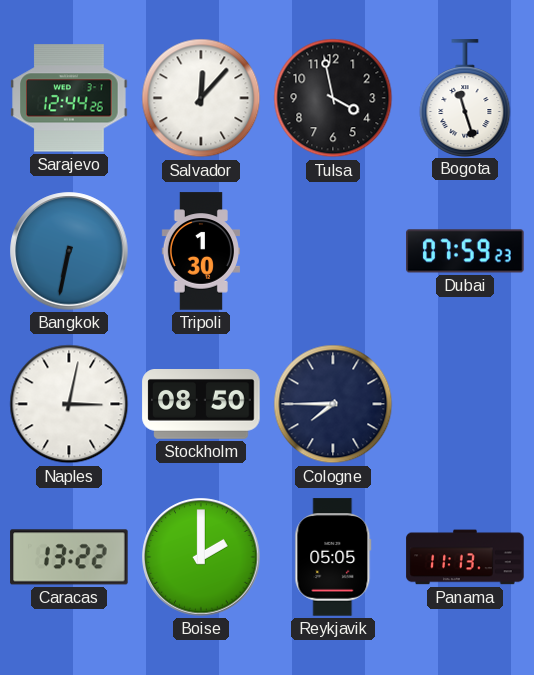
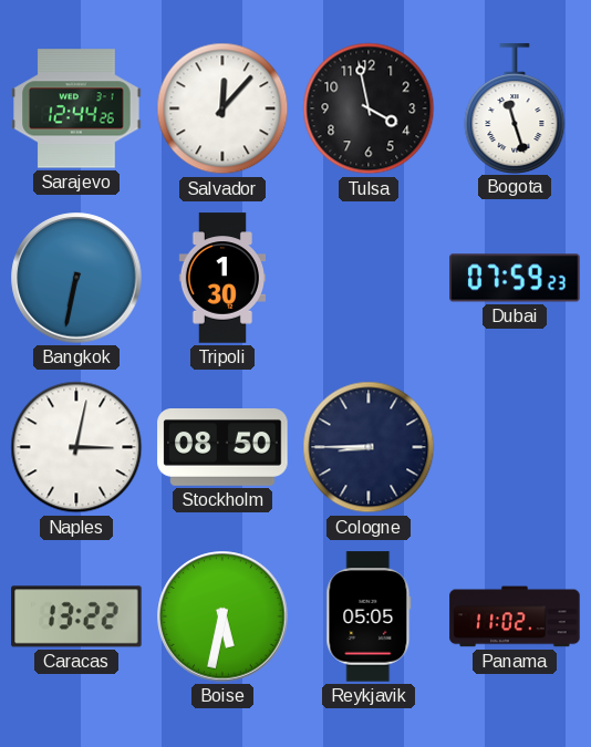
Cologne: 7:45 -> 8:45 (369, 447)
Boise: 2:00 -> 5:32 (222, 616)
Panama: 11:13 -> 11:02 (515, 616)
